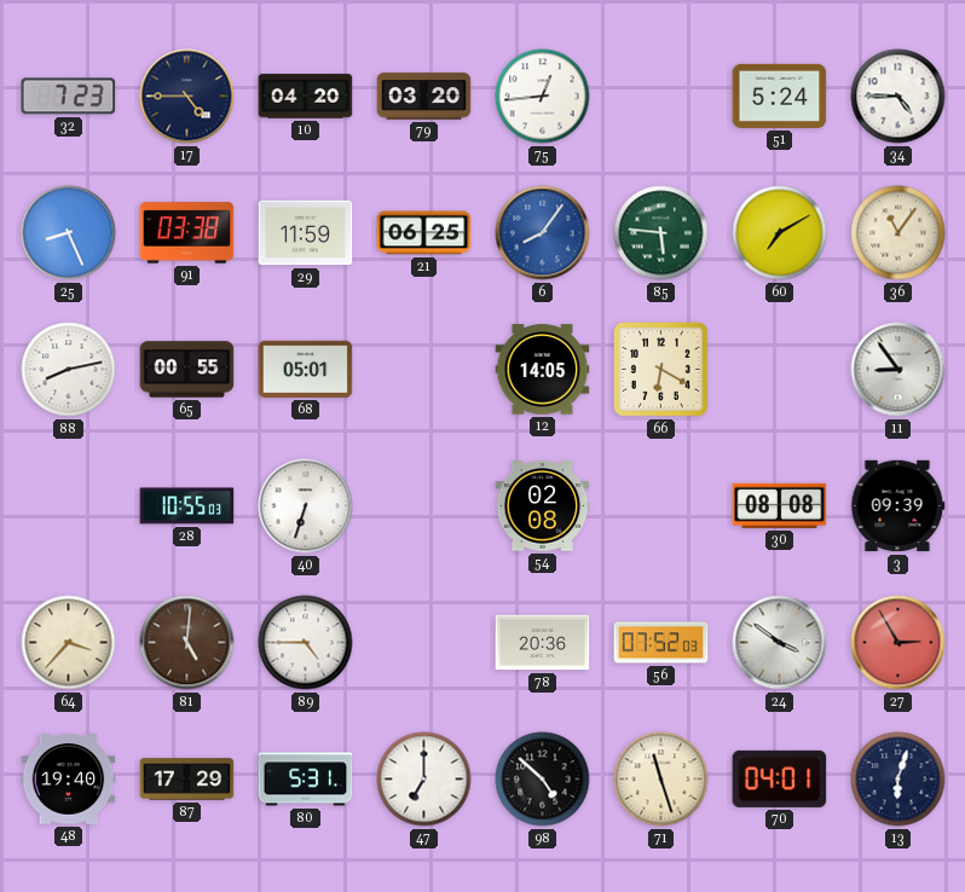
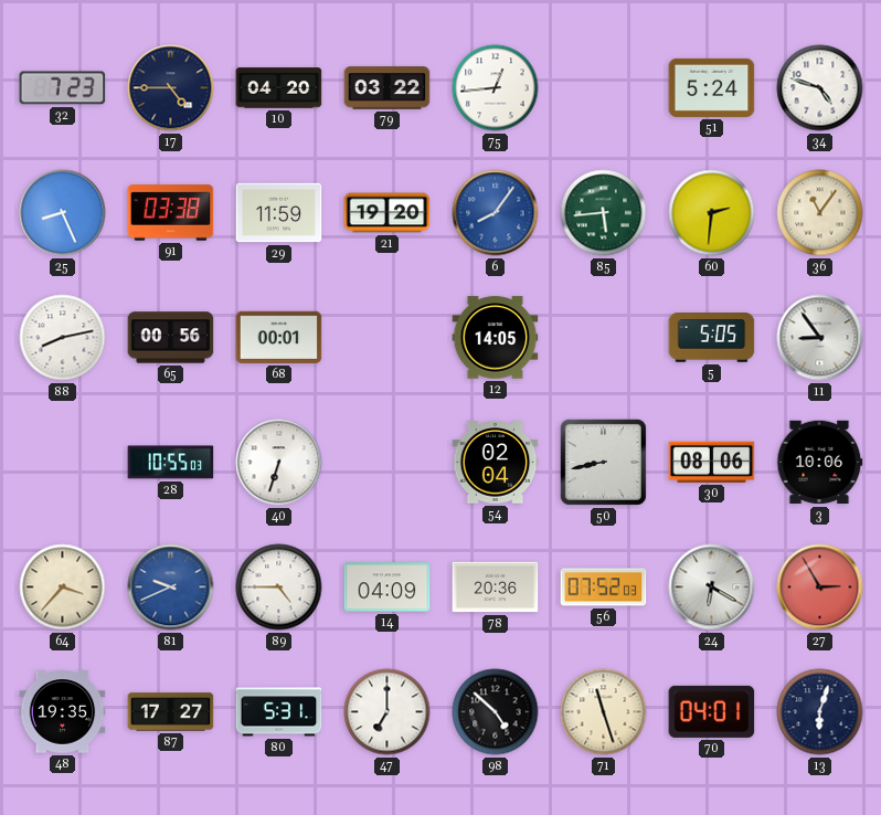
79: 03:20 -> 03:22 (388, 88)
34: 4:45 -> 4:48 (820, 88)
21: 06:25 -> 19:20 (388, 213)
85: 5:46 -> 5:44 (604, 213)
60: 7:10 -> 2:31 (712, 213)
65: 00:55 -> 00:56 (171, 338)
68: 05:01 -> 00:01 (279, 337)
66: 6:20 -> none (660, 369)
5: none -> 5:05 (712, 338)
54: 02:08 -> 02:04 (496, 463)
50: none -> 8:43 (603, 462)
30: 08:08 -> 08:06 (712, 462)
3: 09:39 -> 10:06 (820, 463)
81: 5:01 -> 9:41 (171, 588)
81 dial: brown -> blue (171, 588)
14: none -> 04:09 (388, 588)
24: 3:51 -> 6:20 (712, 588)
48: 19:40 -> 19:35 (63, 712)
87: 17:29 -> 17:27 (171, 712)
